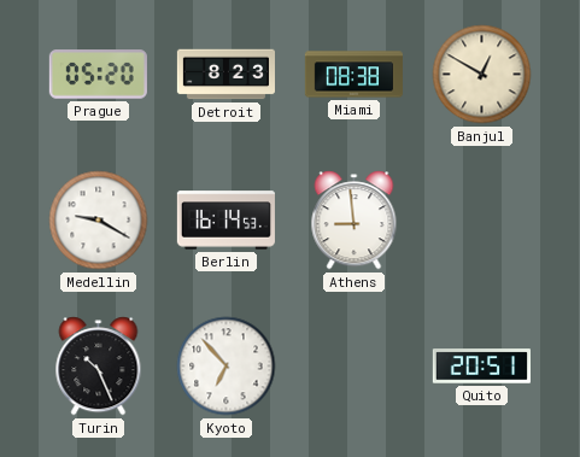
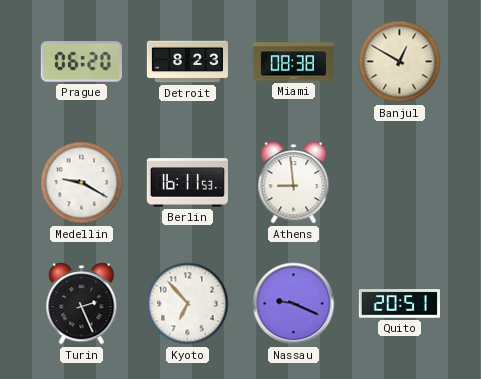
Prague: 05:20 -> 06:20 (81, 62)
Berlin: 16:14 -> 16:11 (187, 183)
Turin: 10:26 -> 2:26 (82, 304)
Nassau: none -> 9:19 (294, 304)
